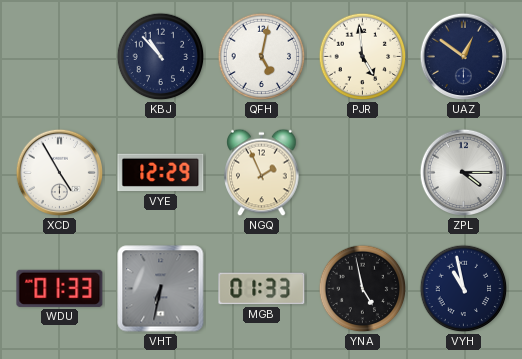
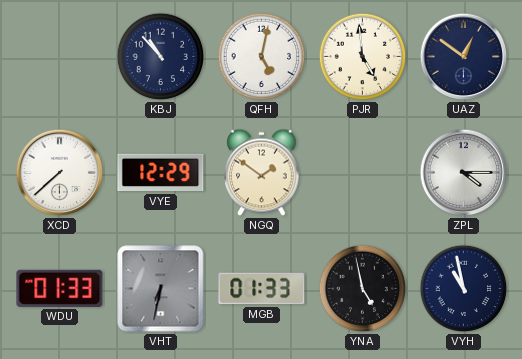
XCD: 4:55 -> 7:38 (60, 173)
NGQ: 1:56 -> 1:51 (262, 173)
